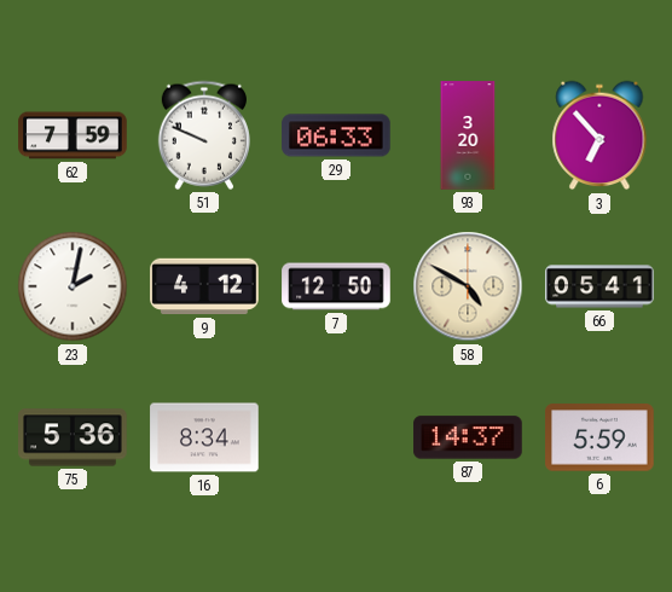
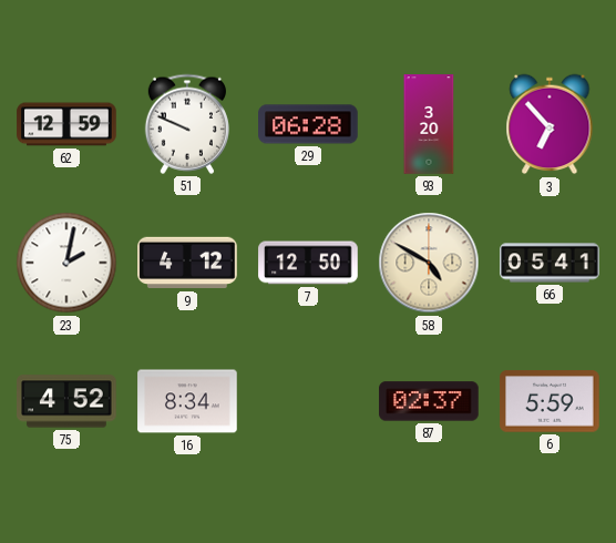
62: 7:59 -> 12:59 (66, 124)
29: 06:33 -> 06:28 (308, 124)
75: 5:36 -> 4:52 (66, 401)
87: 14:37 -> 02:37 (429, 401)
